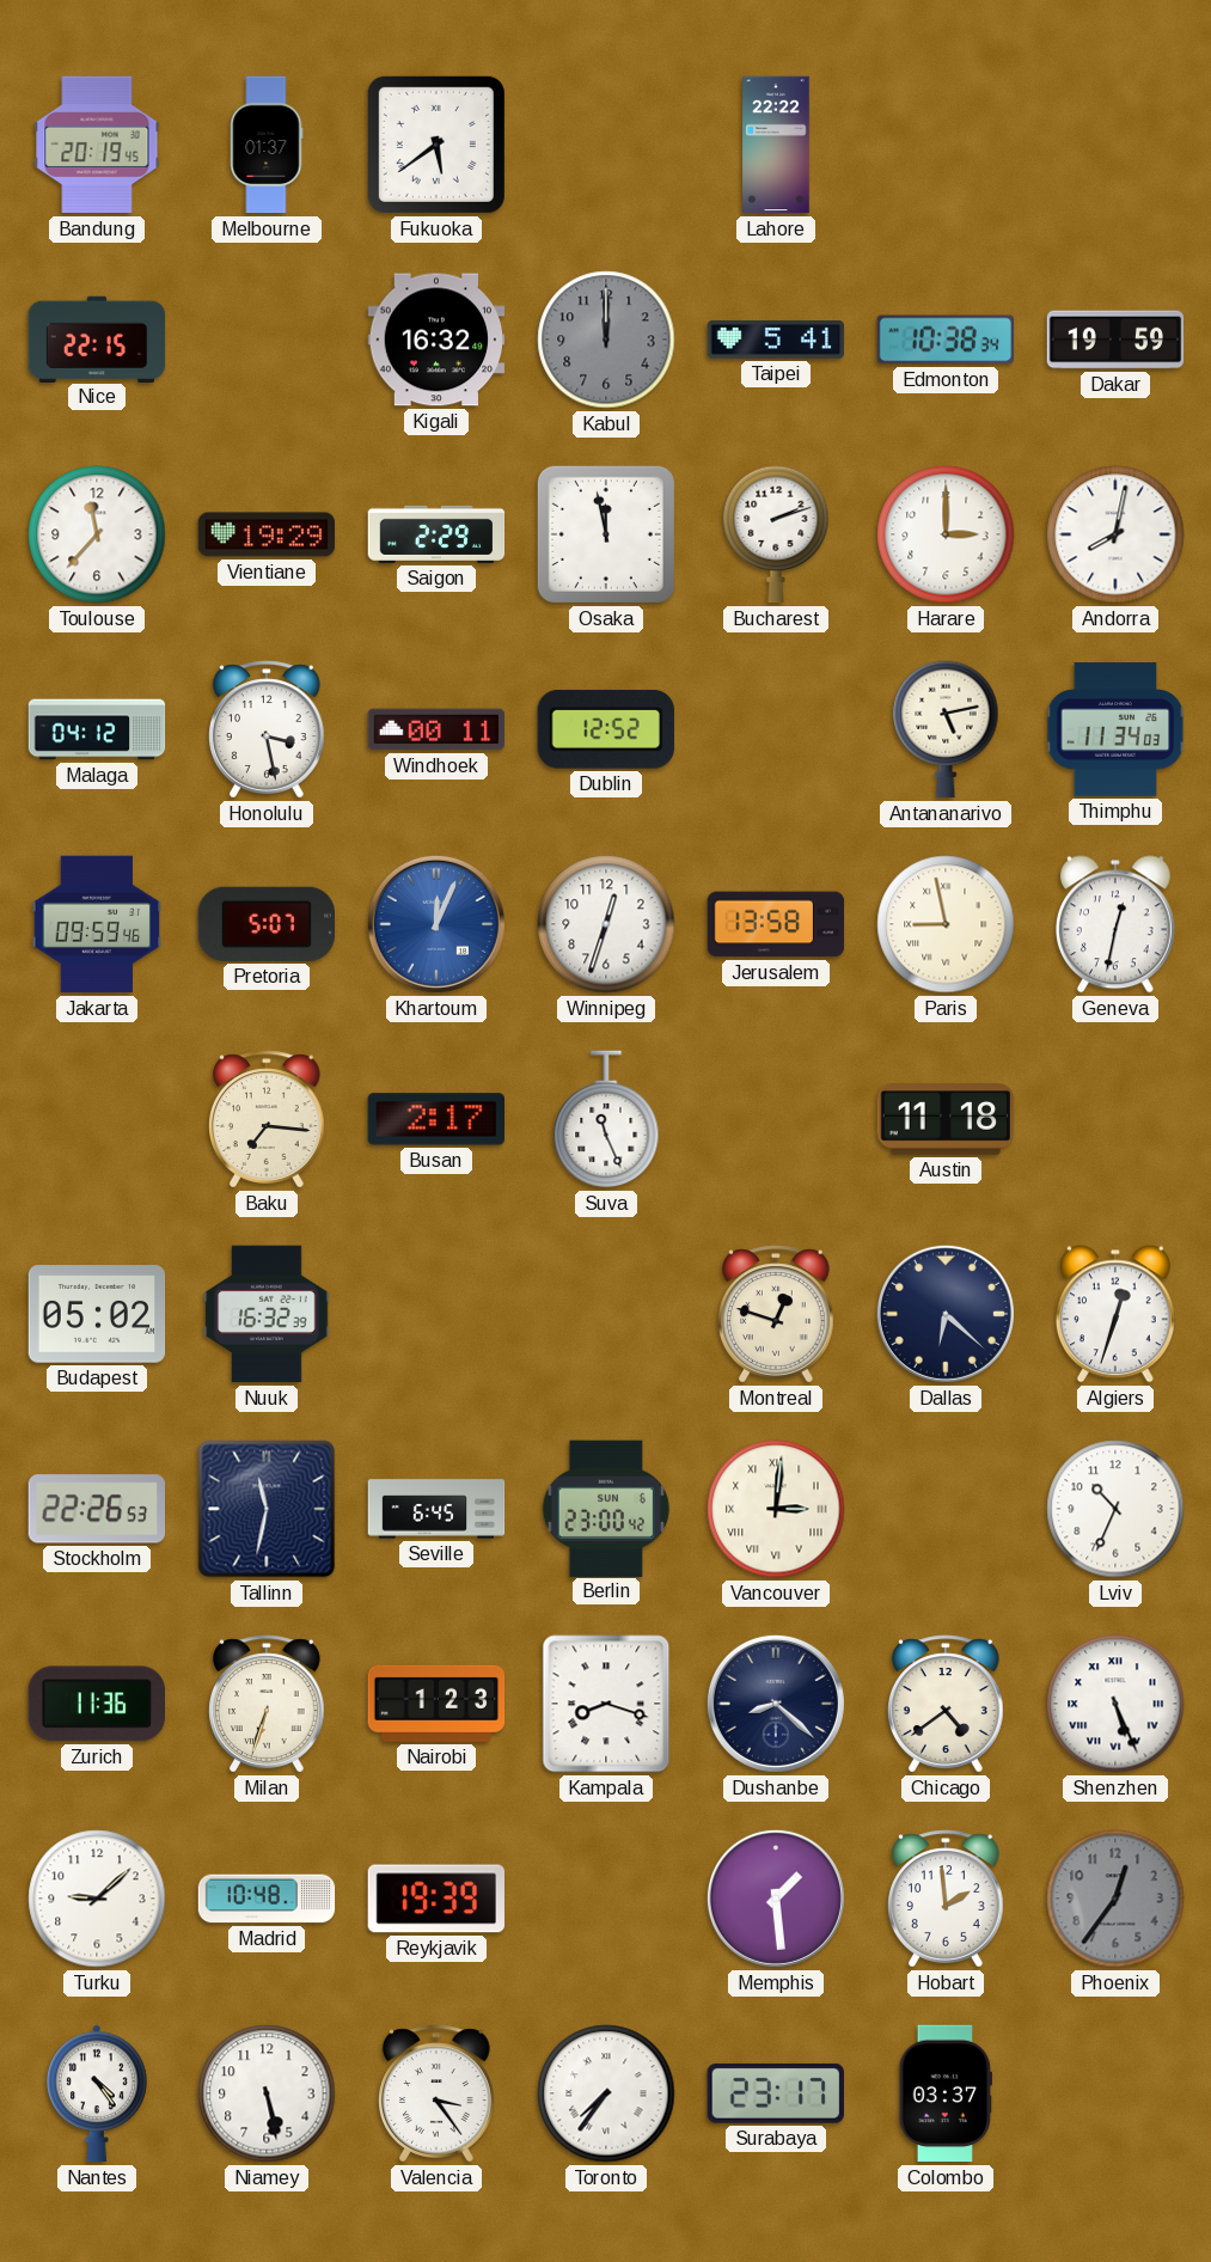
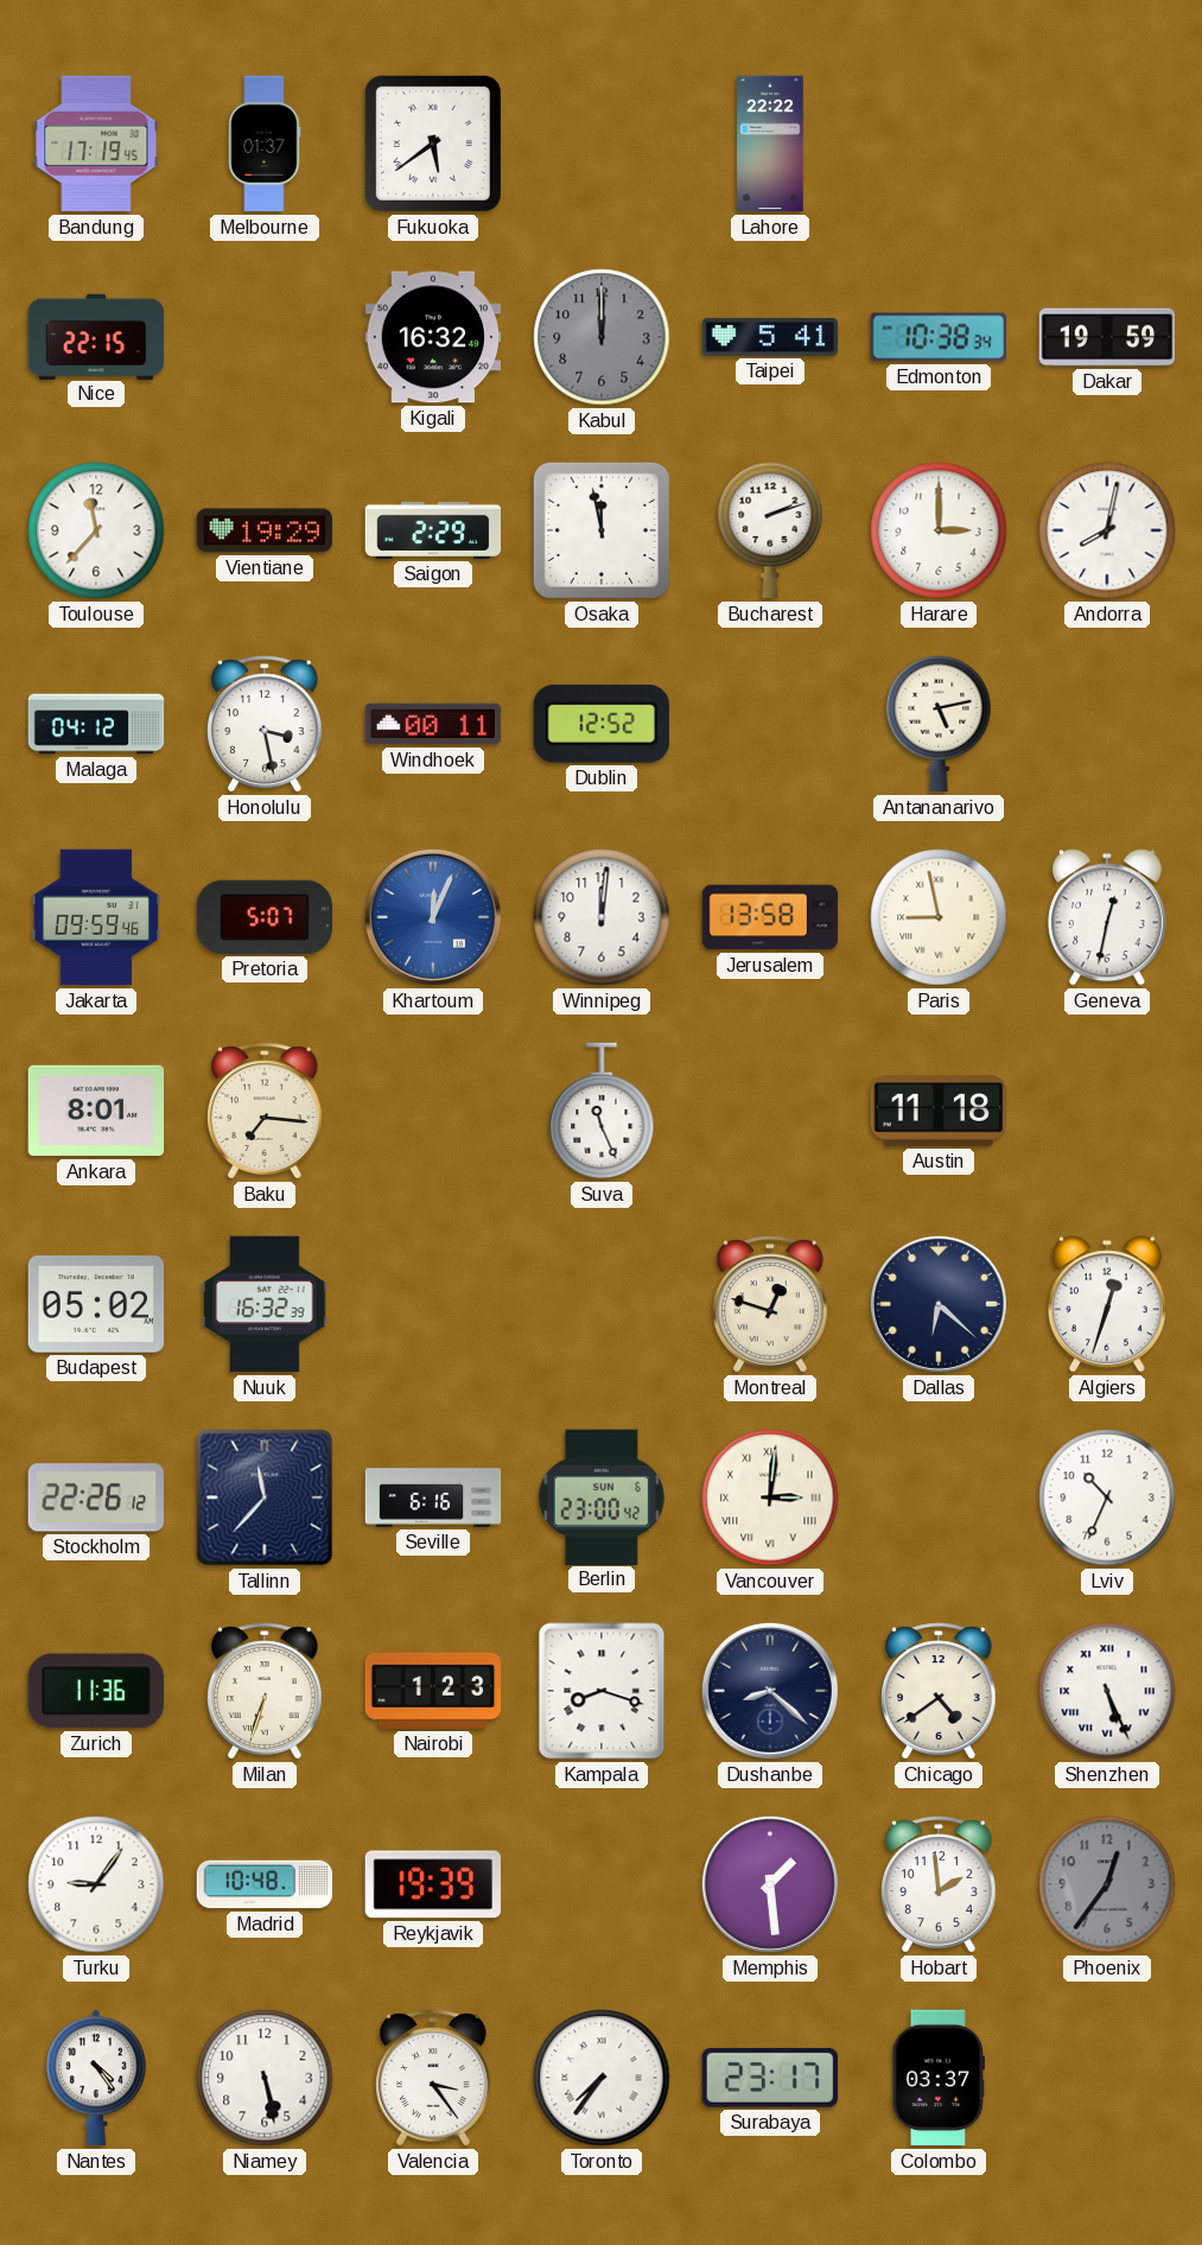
Bandung: 20:19 -> 17:19 (96, 144)
Thimphu: 11:34 -> none (1115, 729)
Winnipeg: 12:33 -> 12:01 (602, 917)
Ankara: none -> 8:01 (96, 1111)
Busan: 2:17 -> none (435, 1119)
Stockholm: 22:26:53 -> 22:26:12 (95, 1497)
Tallinn: 11:32 -> 11:37 (265, 1497)
Seville: 6:45 -> 6:16 (433, 1497)
Turku: 9:08 -> 9:06 (96, 1884)
